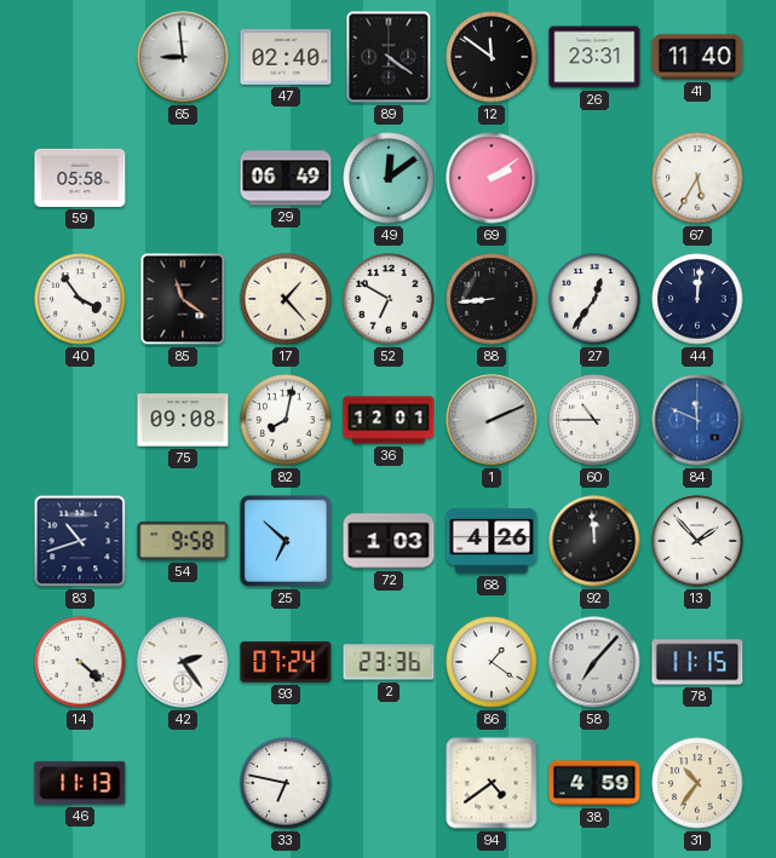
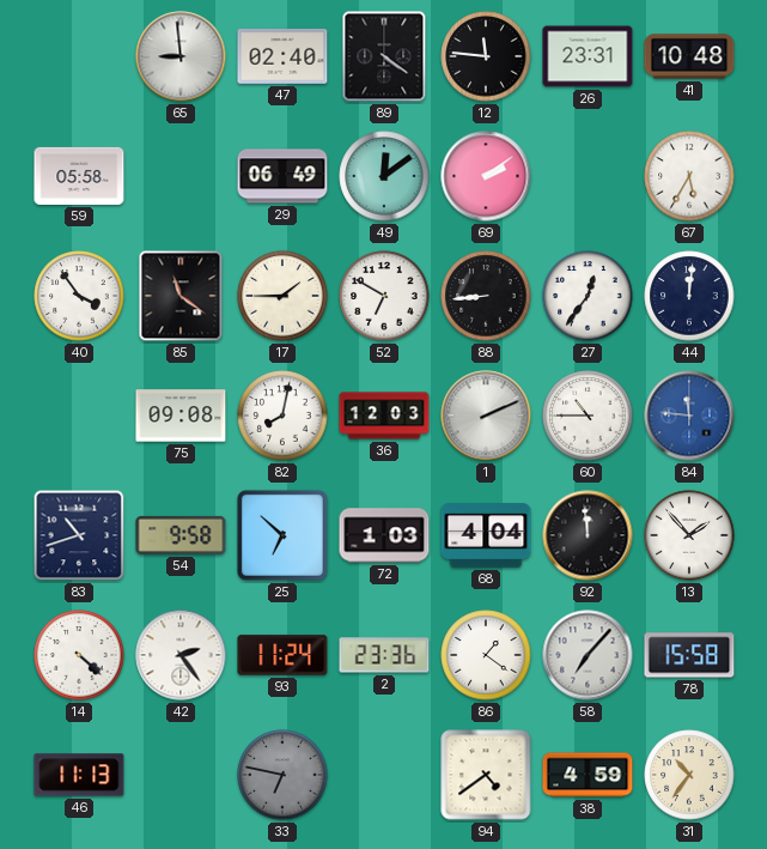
12: 11:51 -> 11:46 (486, 56)
41: 11:40 -> 10:48 (689, 56)
17: 1:23 -> 1:45 (282, 296)
36: 12:01 -> 12:03 (384, 416)
84: 11:49 -> 11:46 (689, 416)
68: 4:26 -> 4:04 (486, 535)
93: 07:24 -> 11:24 (282, 655)
78: 11:15 -> 15:58 (689, 655)
33 dial: white -> grey (282, 775)
